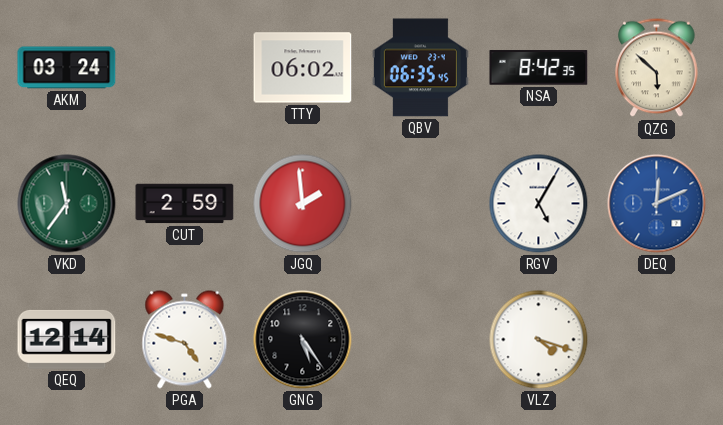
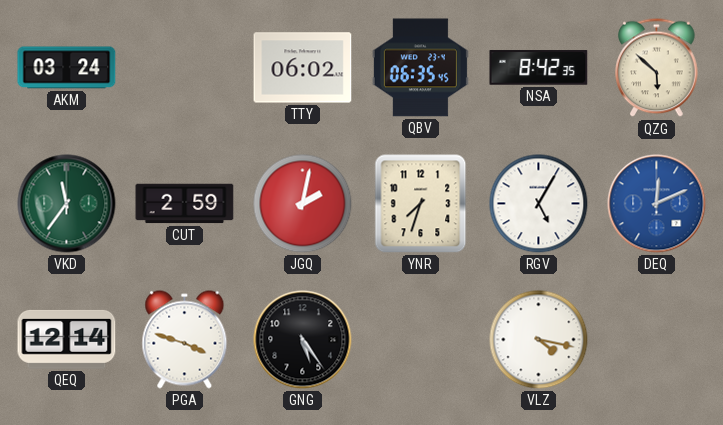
JGQ: 1:59 -> 2:02 (303, 204)
YNR: none -> 7:33 (421, 204)
PGA: 4:48 -> 3:48 (185, 340)
VLZ: 4:18 -> 4:17 (539, 340)
